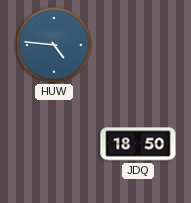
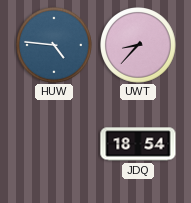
UWT: none -> 8:37 (139, 46)
JDQ: 18:50 -> 18:54 (138, 144)
